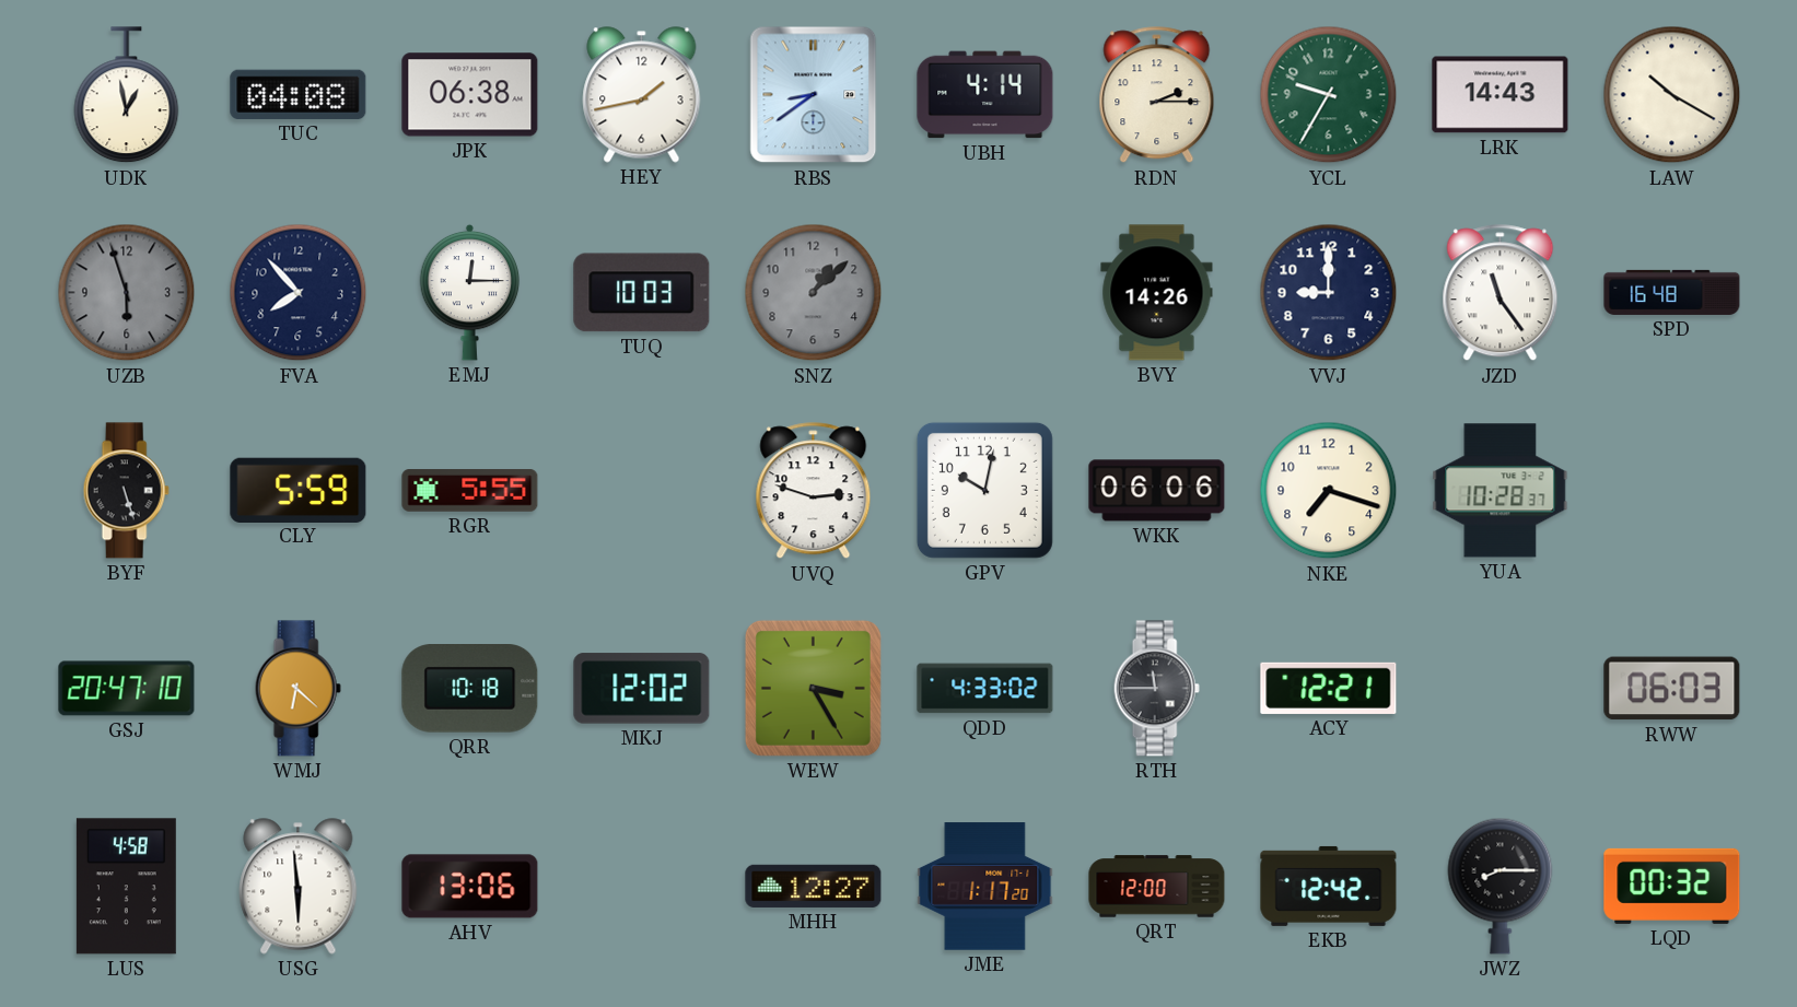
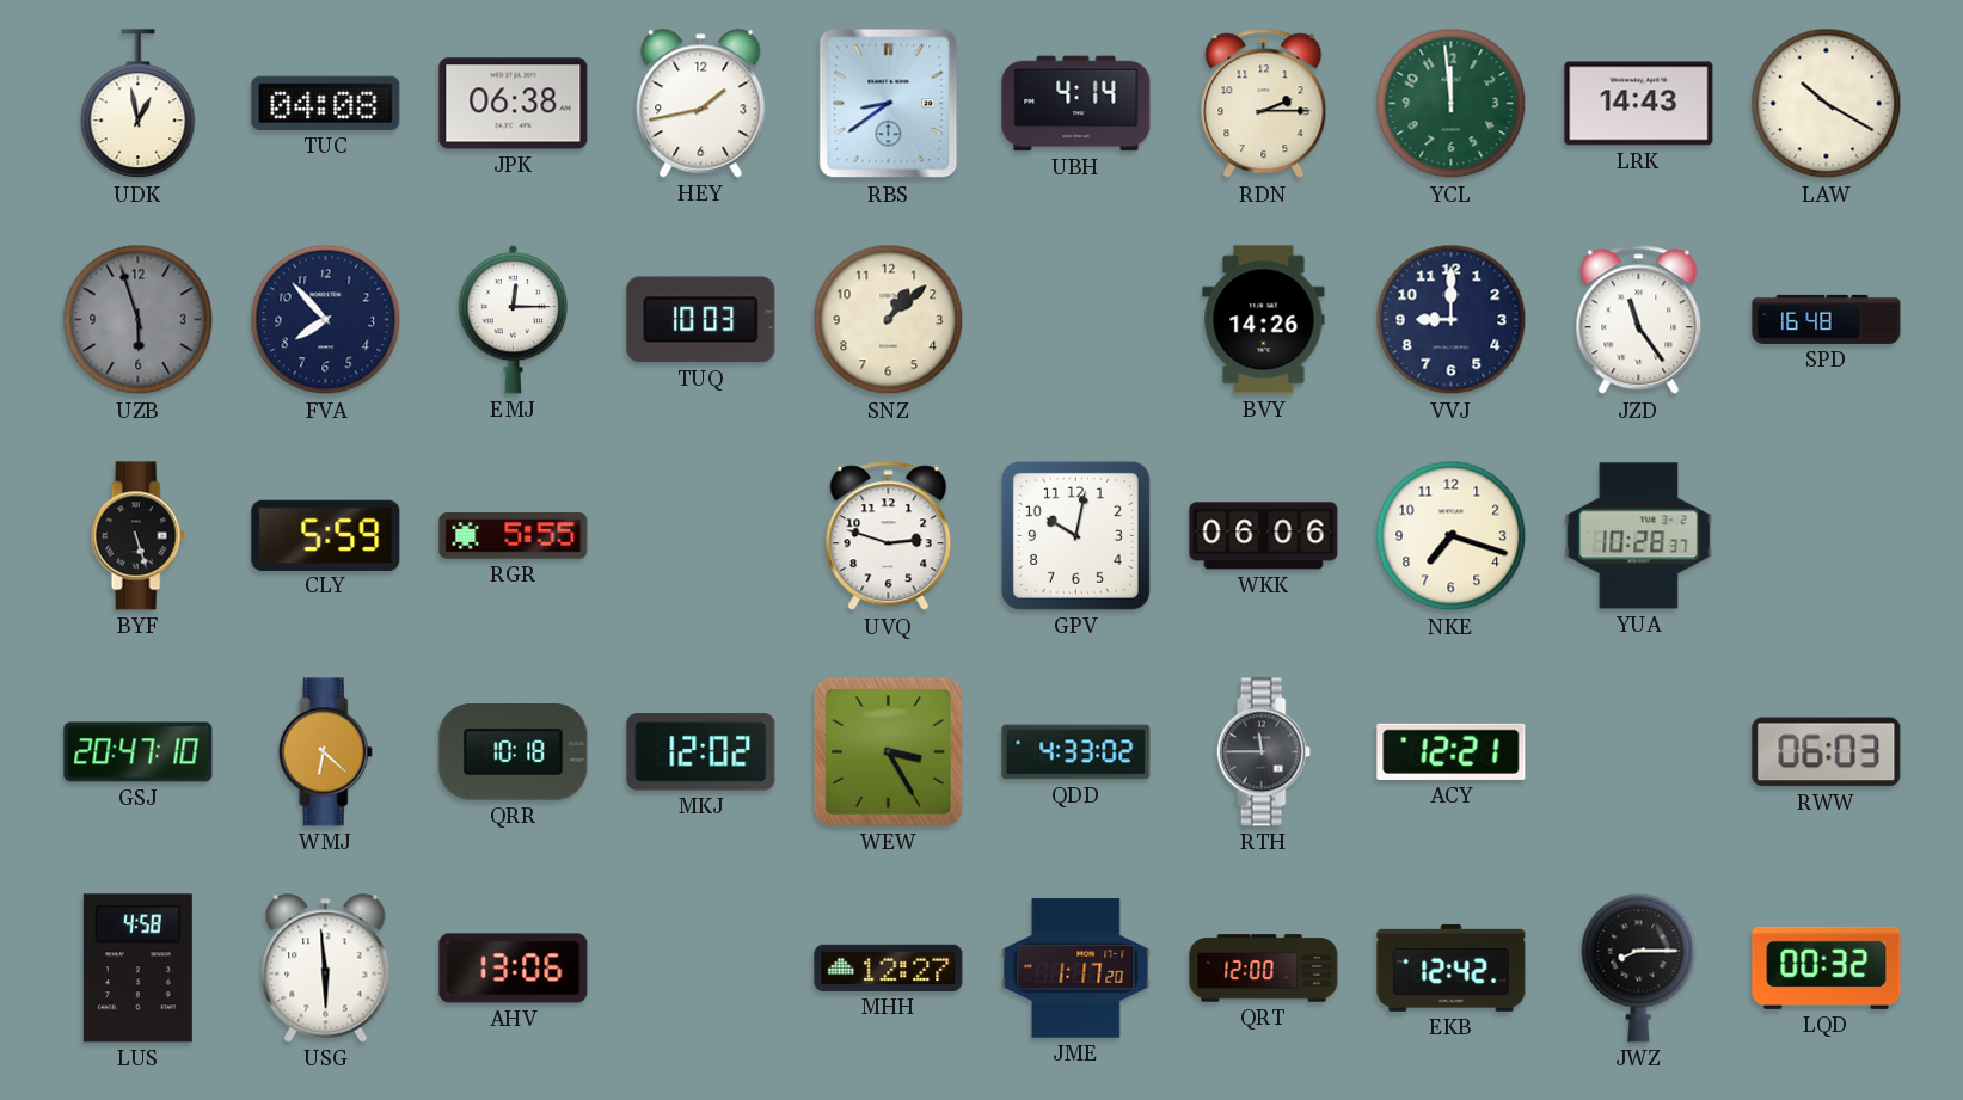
YCL: 9:35 -> 11:59 (1452, 104)
SNZ dial: grey -> cream (889, 320)
